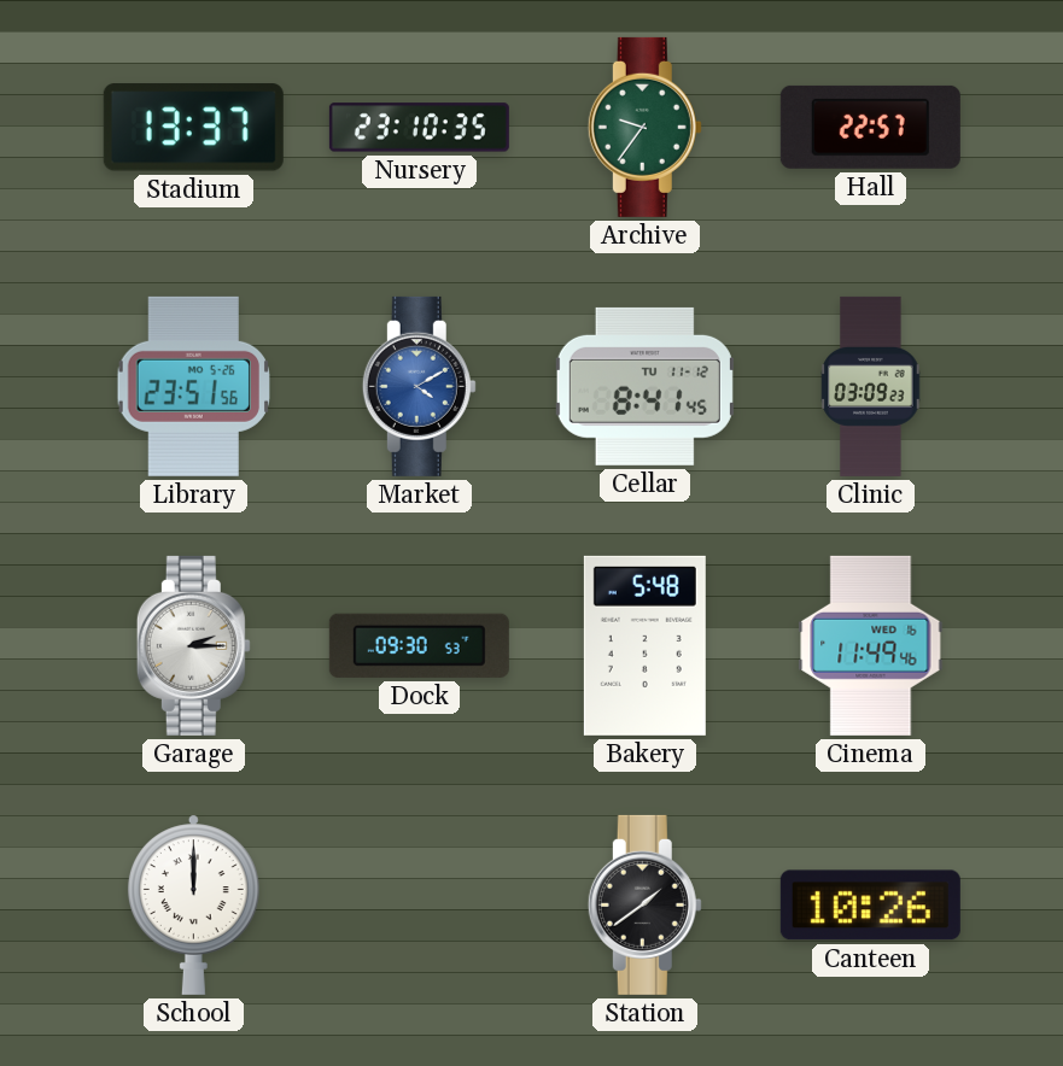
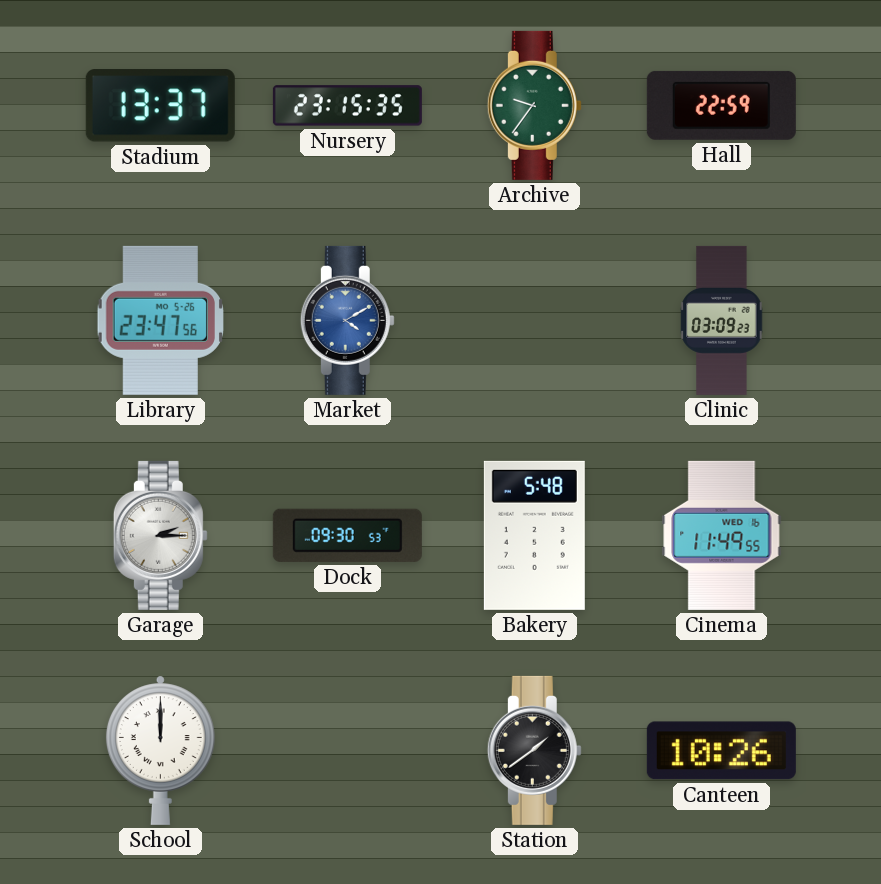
Nursery: 23:10 -> 23:15 (347, 106)
Hall: 22:57 -> 22:59 (721, 105)
Library: 23:51 -> 23:47 (160, 320)
Cellar: 8:41 -> none (644, 386)
Cinema: 11:49:46 -> 11:49:55 (722, 535)
